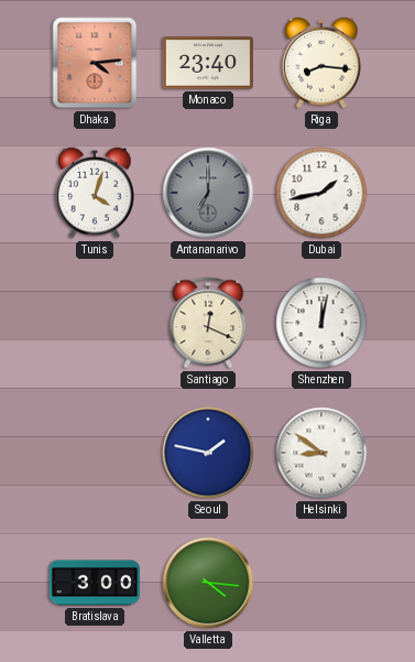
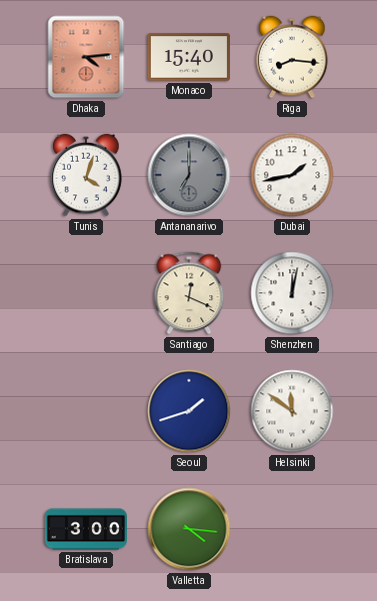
Monaco: 23:40 -> 15:40 (189, 57)
Seoul: 1:47 -> 1:42 (189, 411)
Helsinki: 8:51 -> 11:51 (292, 411)
